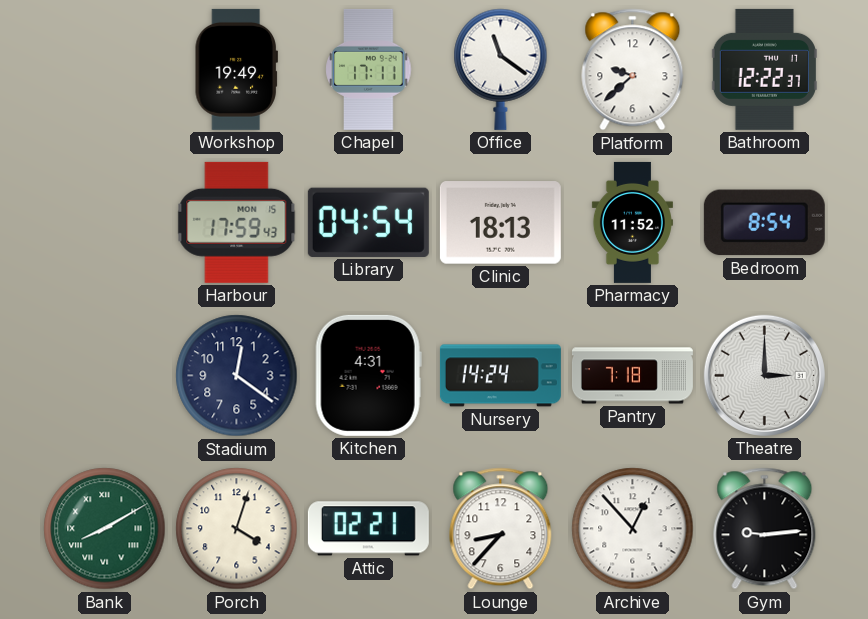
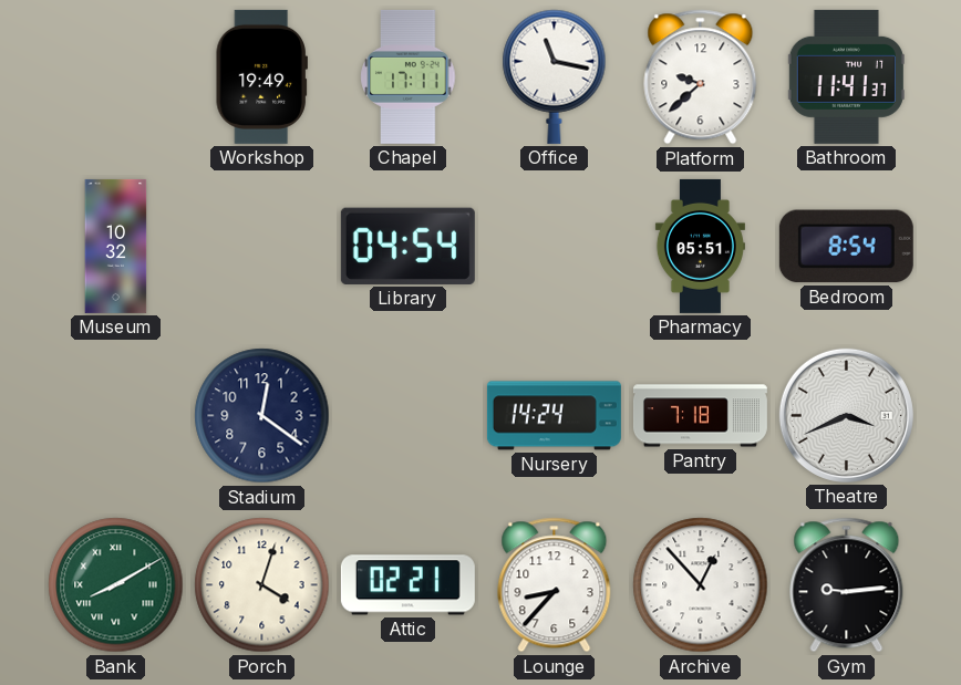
Office: 11:21 -> 11:17 (555, 76)
Bathroom: 12:22 -> 11:41 (846, 76)
Museum: none -> 10:32 (116, 246)
Harbour: 17:59 -> none (237, 222)
Clinic: 18:13 -> none (500, 223)
Pharmacy: 11:52 -> 05:51 (700, 246)
Kitchen: 4:31 -> none (368, 375)
Theatre: 3:00 -> 3:41 (846, 415)
